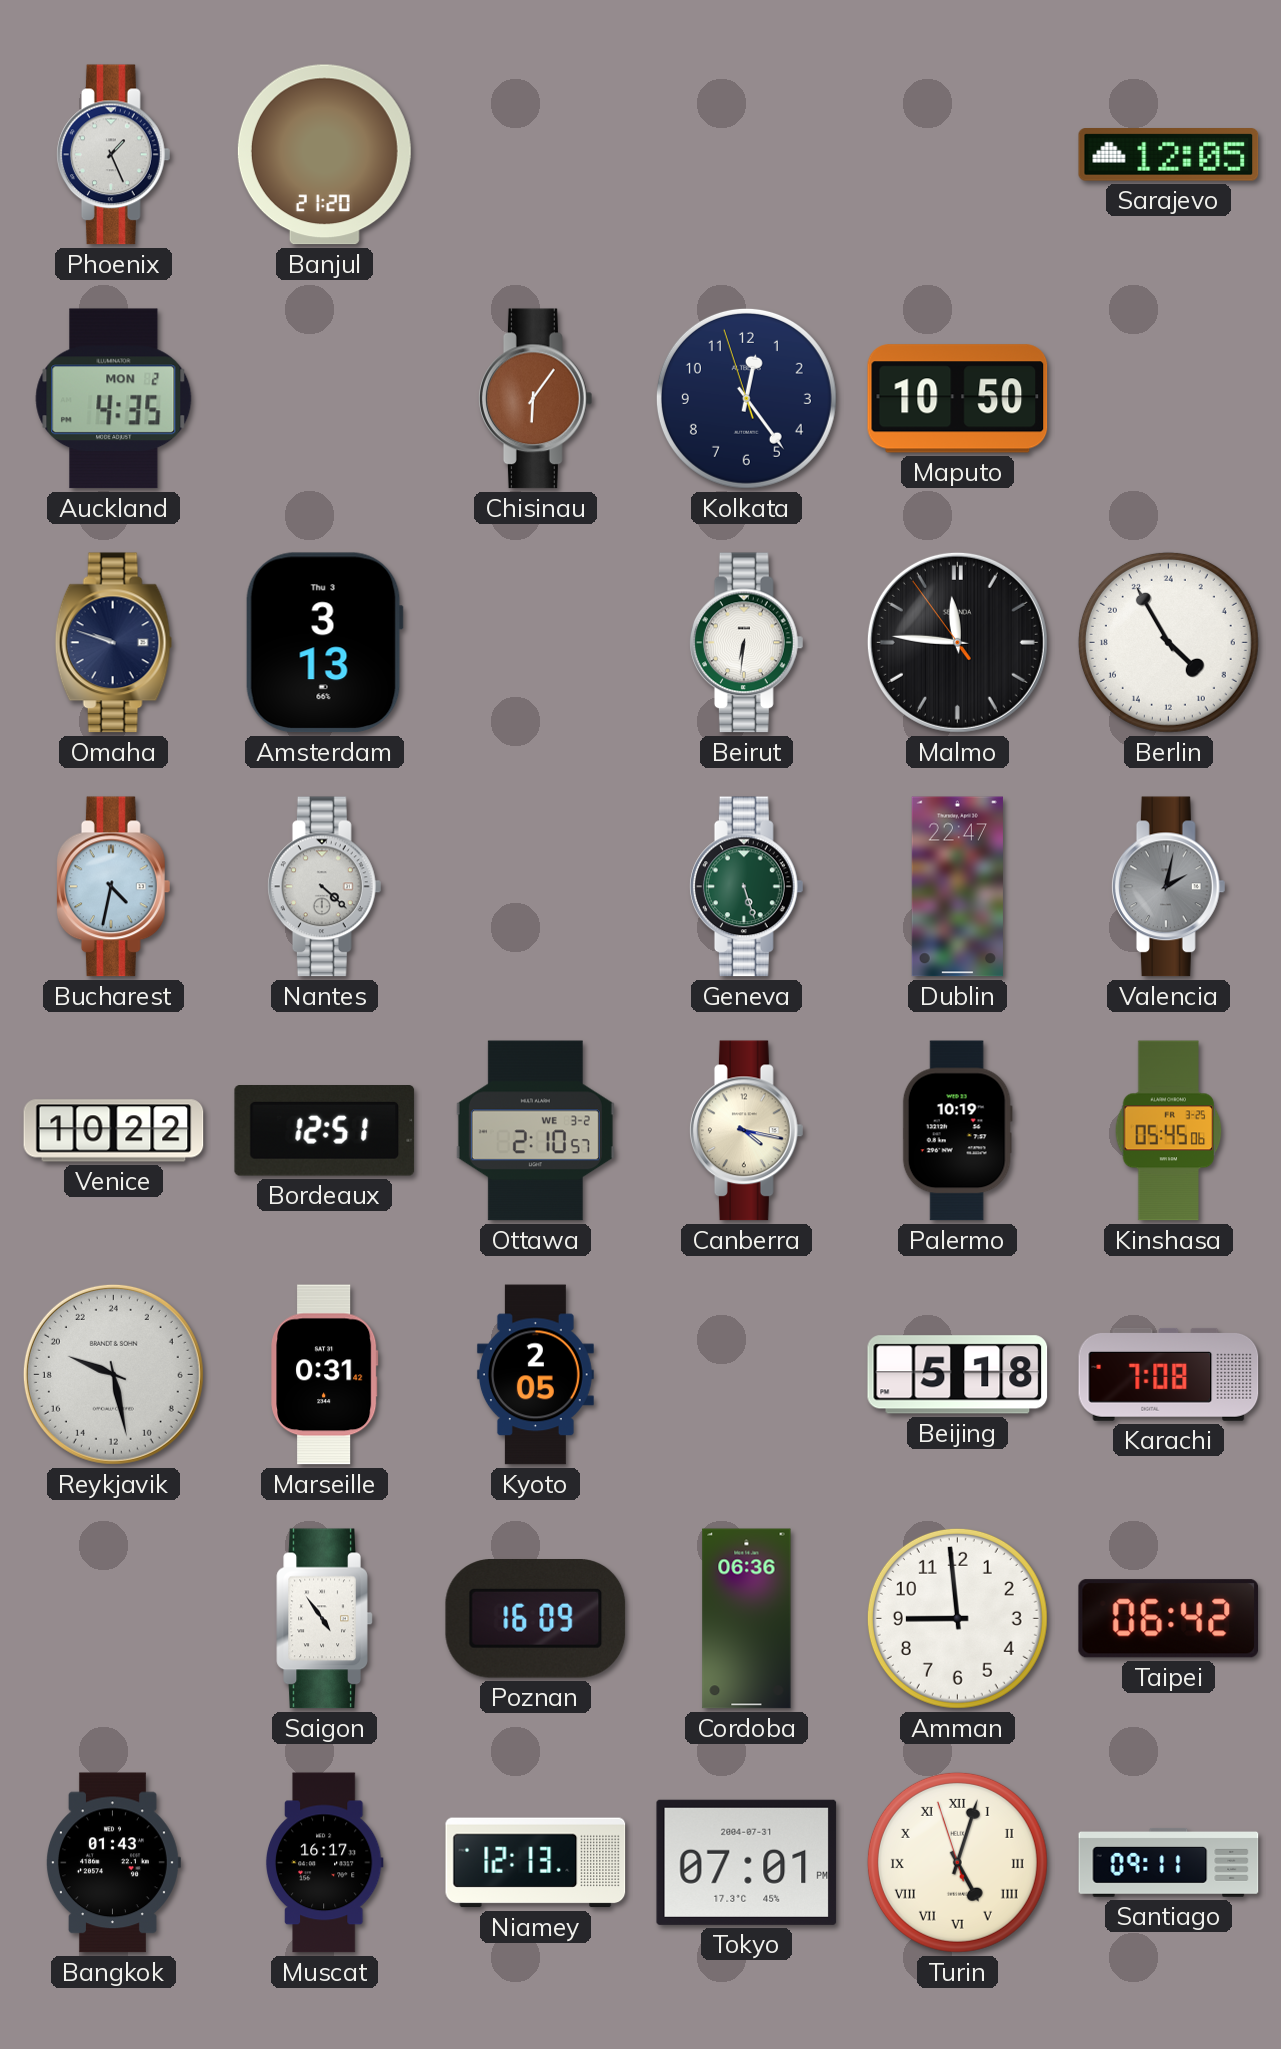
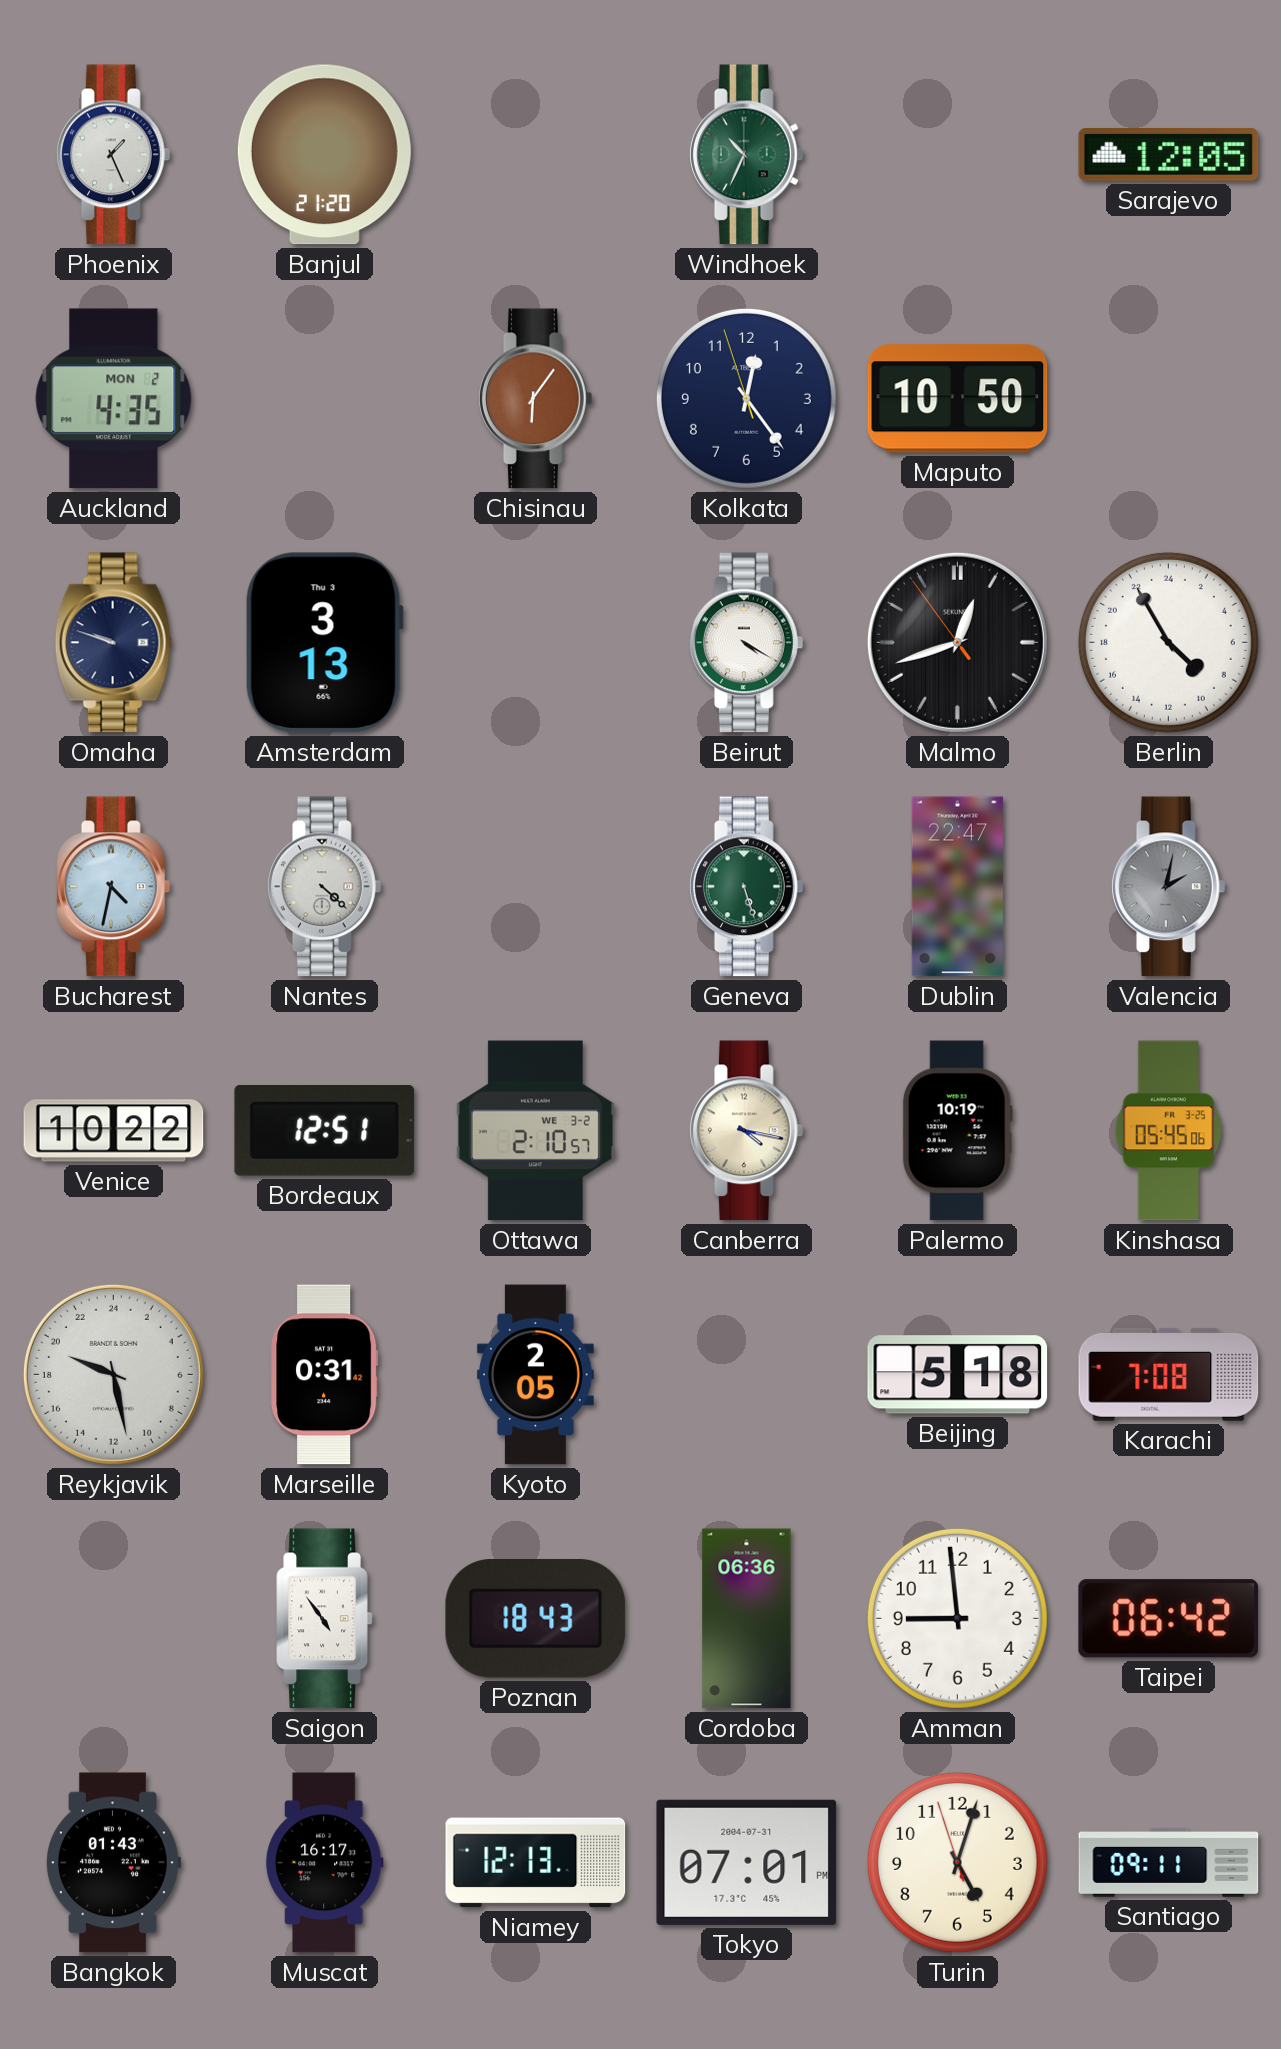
Windhoek: none -> 10:34 (747, 155)
Beirut: 6:31 -> 4:20 (747, 643)
Malmo: 11:45 -> 12:41 (957, 642)
Poznan: 16:09 -> 18:43 (536, 1619)
Turin numerals: Roman -> Arabic (957, 1862)
